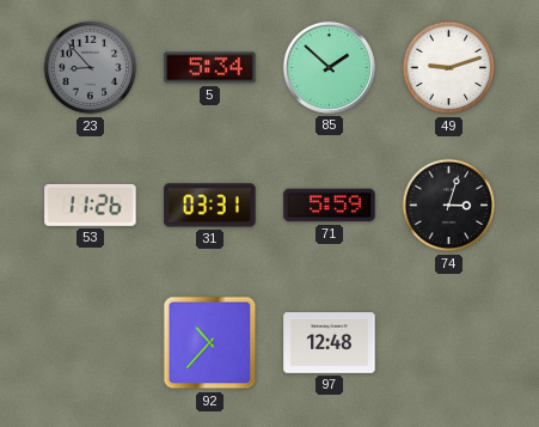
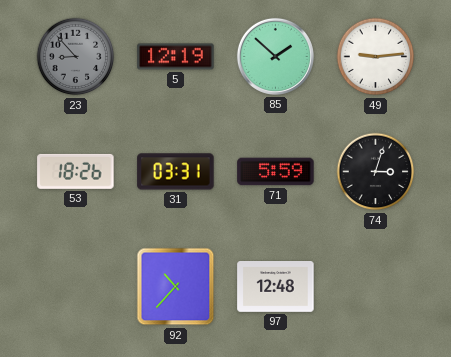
5: 5:34 -> 12:19 (176, 57)
49: 9:12 -> 9:14 (376, 57)
53: 11:26 -> 18:26 (76, 171)
